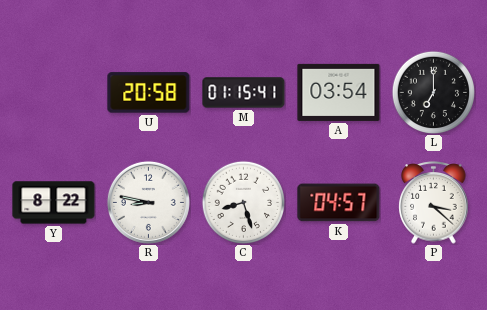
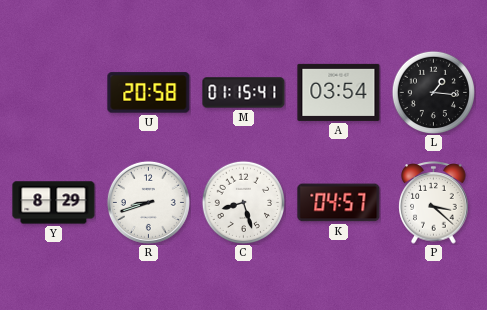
L: 7:00 -> 1:16 (433, 92)
Y: 8:22 -> 8:29 (54, 203)
R: 8:47 -> 8:42 (148, 202)
